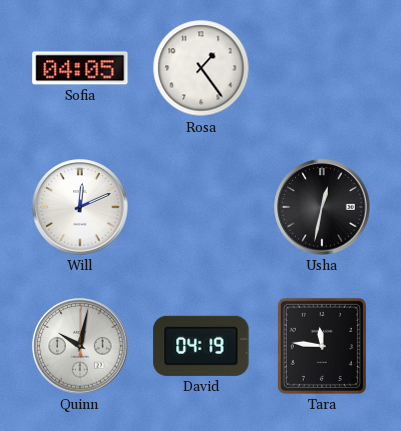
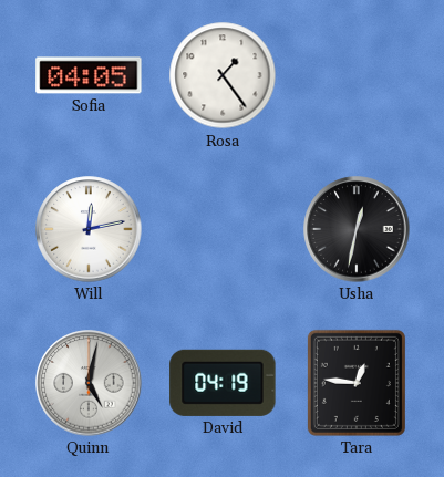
Will: 12:11 -> 12:13 (89, 229)
Quinn: 10:02 -> 5:02 (89, 383)
Tara: 11:46 -> 12:46 (357, 383)
